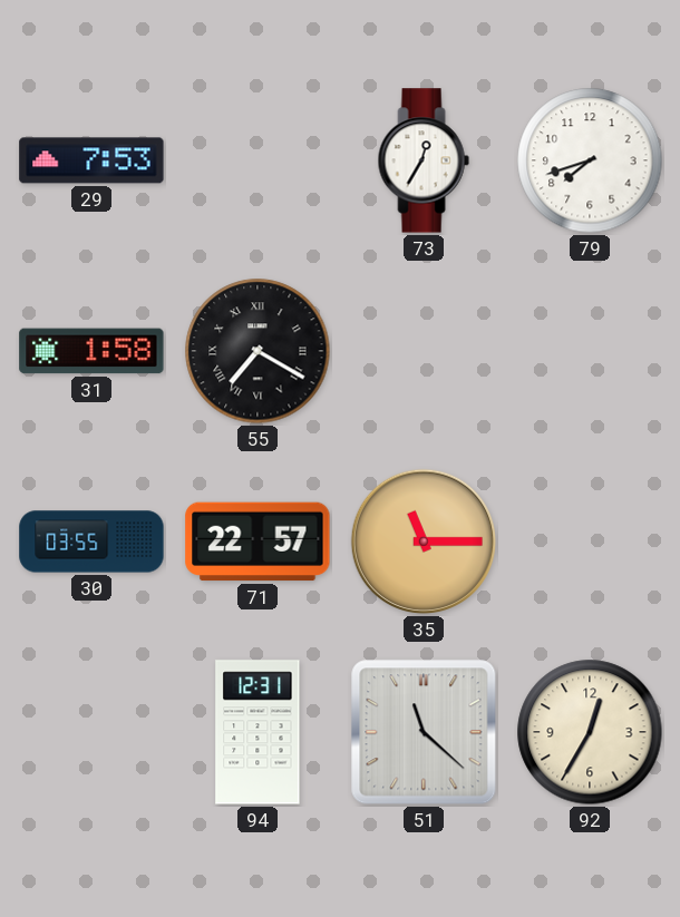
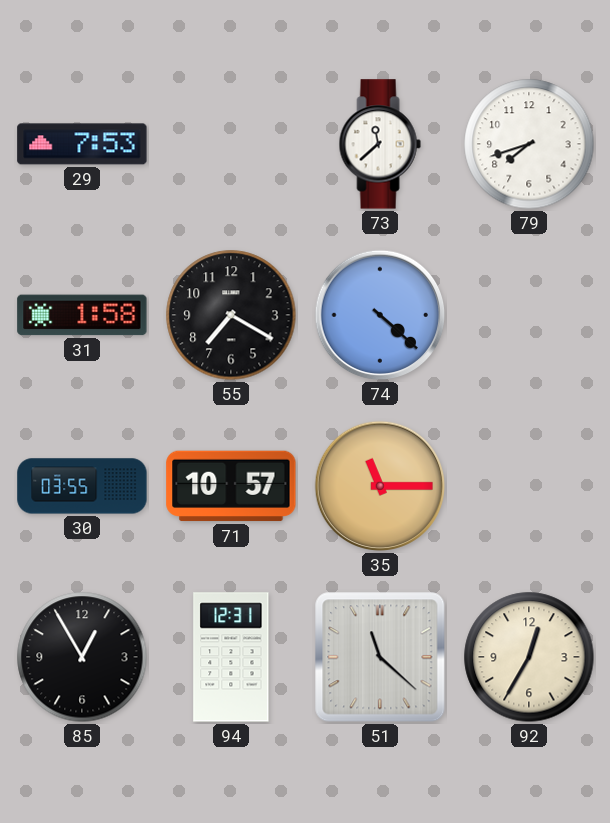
73: 12:35 -> 11:38 (380, 144)
55 numerals: Roman -> Arabic (231, 315)
74: none -> 4:22 (380, 315)
71: 22:57 -> 10:57 (231, 486)
85: none -> 12:55 (82, 657)
